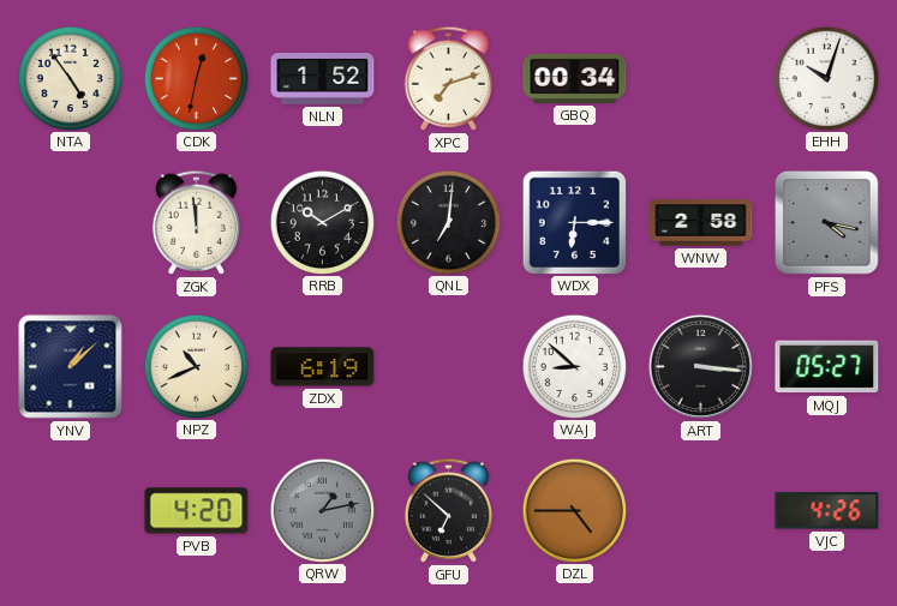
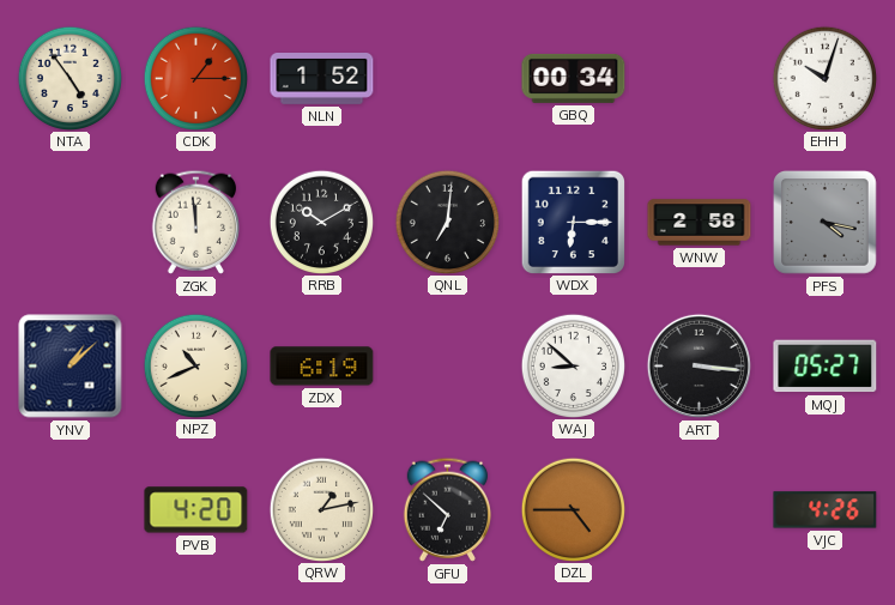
CDK: 12:32 -> 1:15 (195, 78)
XPC: 7:12 -> none (448, 78)
QRW dial: grey -> cream (321, 509)
